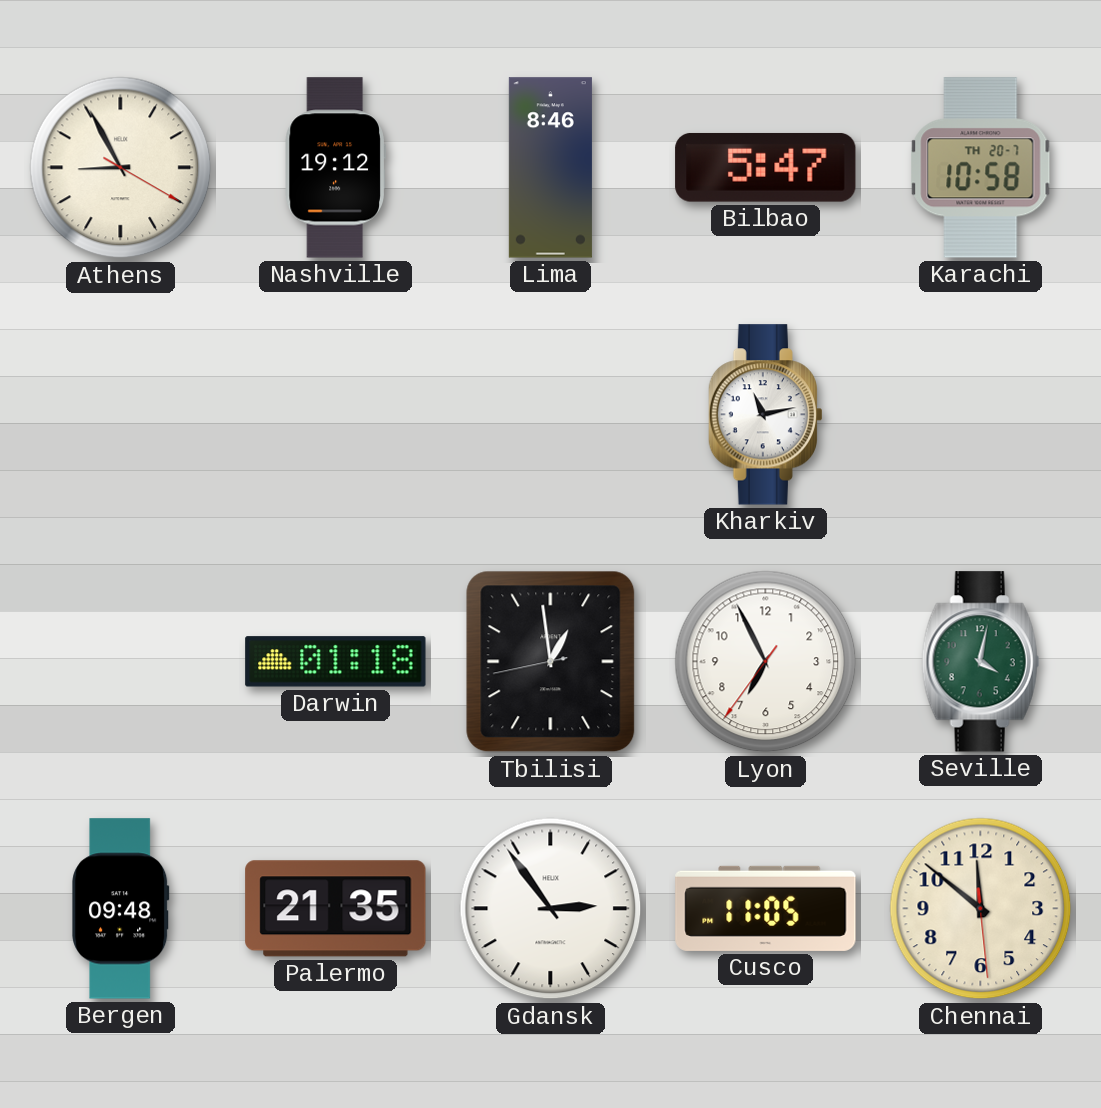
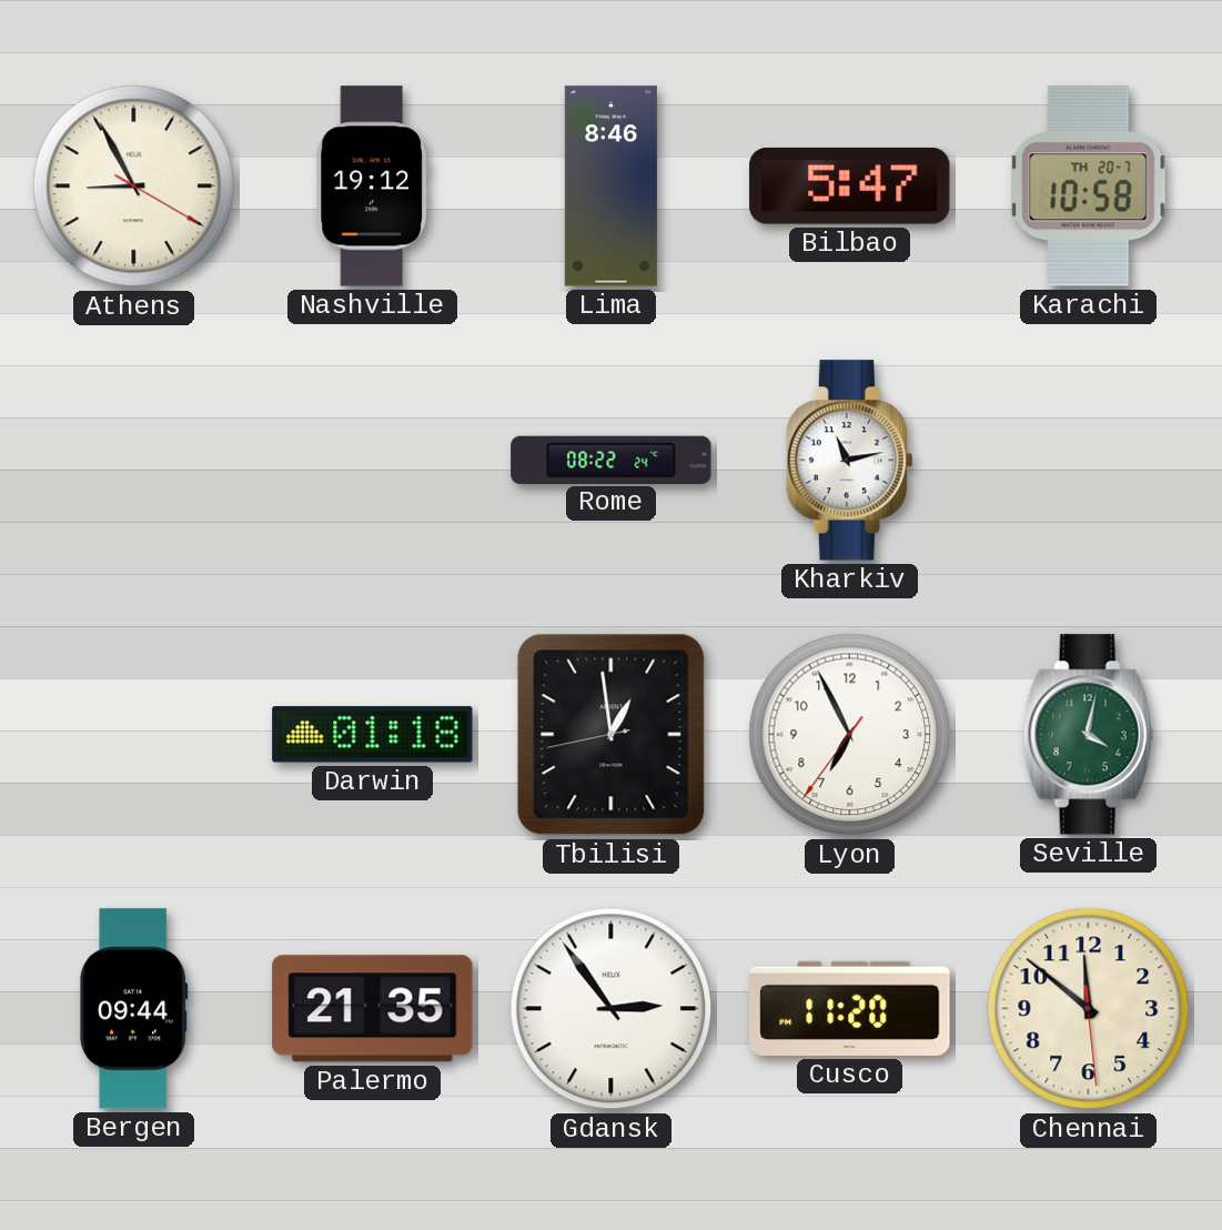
Rome: none -> 08:22 (612, 460)
Bergen: 09:48 -> 09:44 (134, 1009)
Cusco: 11:05 -> 11:20 (850, 1008)
